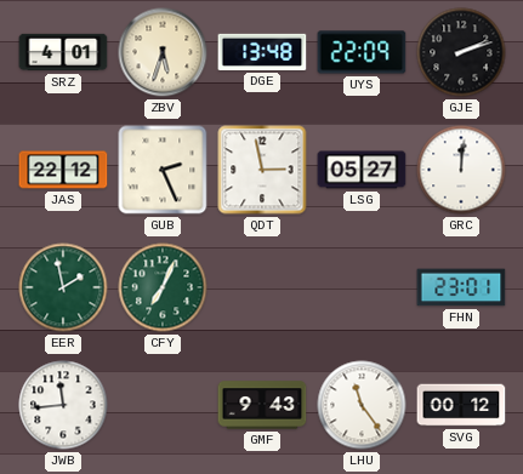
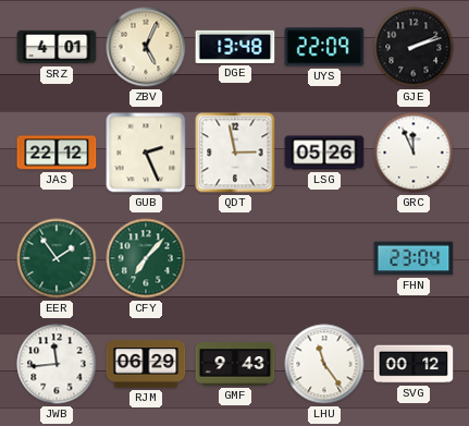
ZBV: 5:33 -> 5:04 (146, 47)
LSG: 05:27 -> 05:26 (324, 153)
GRC: 12:01 -> 11:56 (414, 153)
EER: 1:58 -> 1:54 (57, 258)
CFY: 7:04 -> 7:07 (146, 258)
FHN: 23:01 -> 23:04 (414, 258)
RJM: none -> 06:29 (146, 364)
